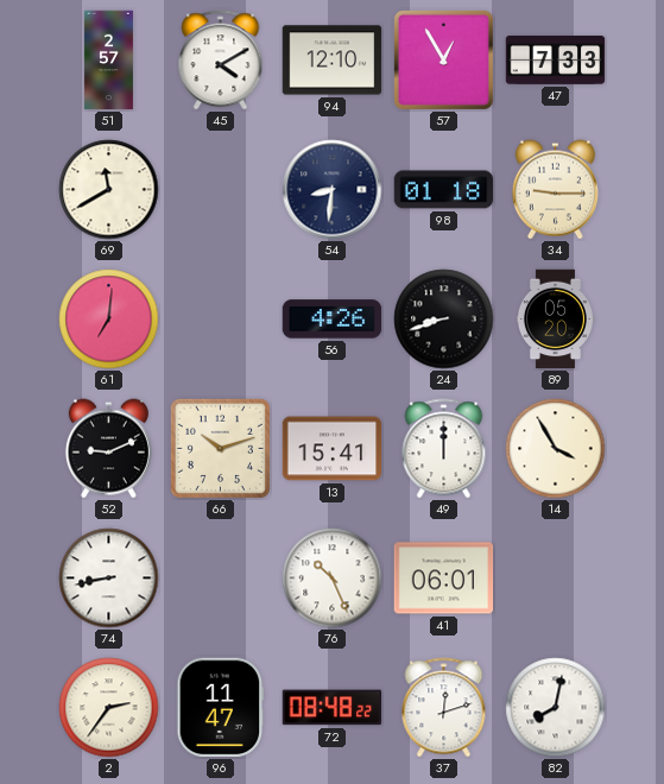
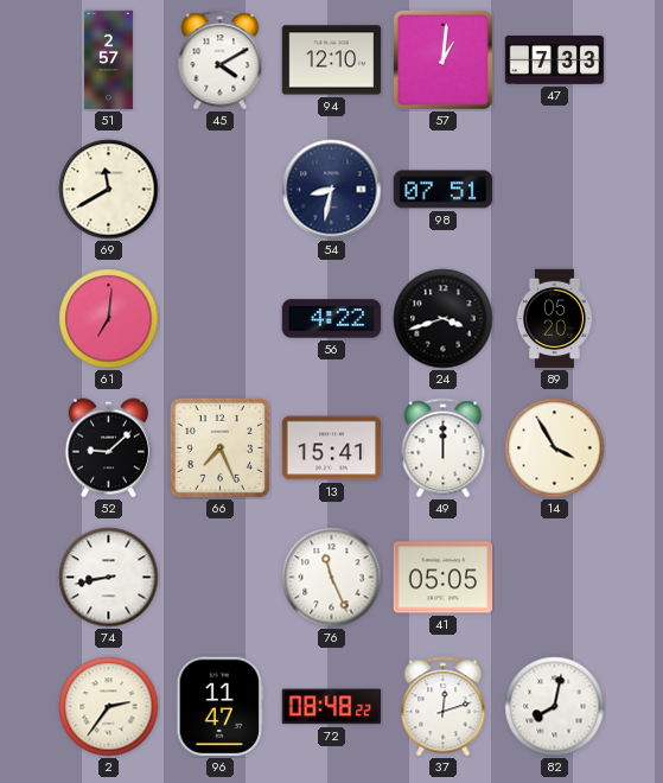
57: 12:55 -> 1:01 (442, 59)
54: 8:31 -> 8:32 (332, 190)
98: 01:18 -> 07:51 (444, 190)
34: 9:15 -> none (555, 190)
56: 4:26 -> 4:22 (332, 319)
24: 8:42 -> 3:42 (444, 319)
52: 9:11 -> 9:08 (108, 448)
66: 10:12 -> 7:26 (219, 447)
76: 10:26 -> 11:26 (332, 578)
41: 06:01 -> 05:05 (444, 578)
